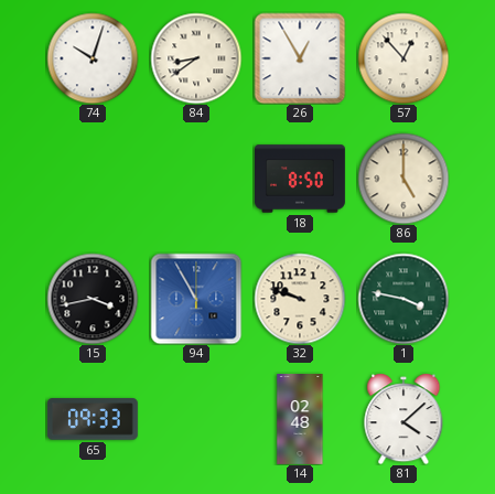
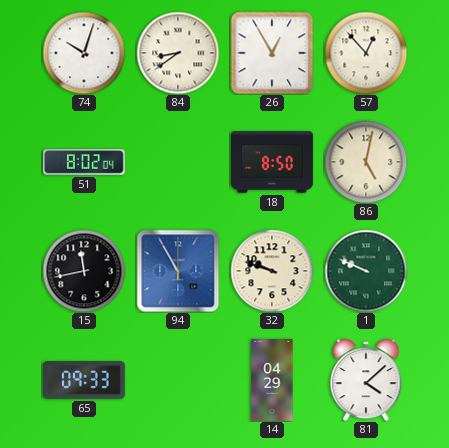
51: none -> 8:02 (84, 162)
86: 5:00 -> 5:02 (366, 162)
15: 3:43 -> 11:43 (84, 271)
1: 3:47 -> 9:49 (366, 271)
14: 02:48 -> 04:29 (272, 381)
